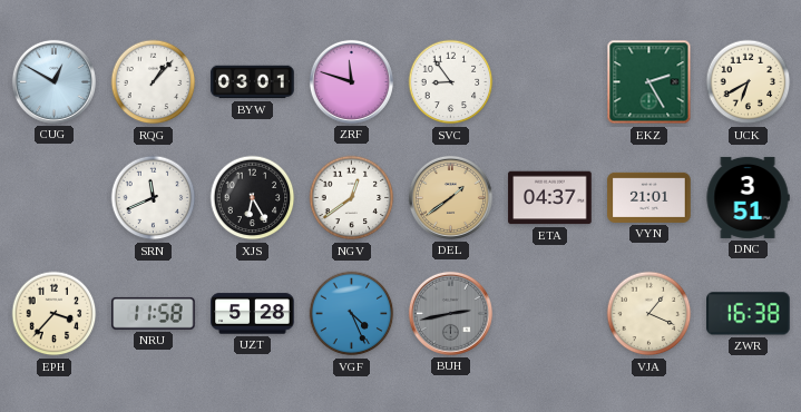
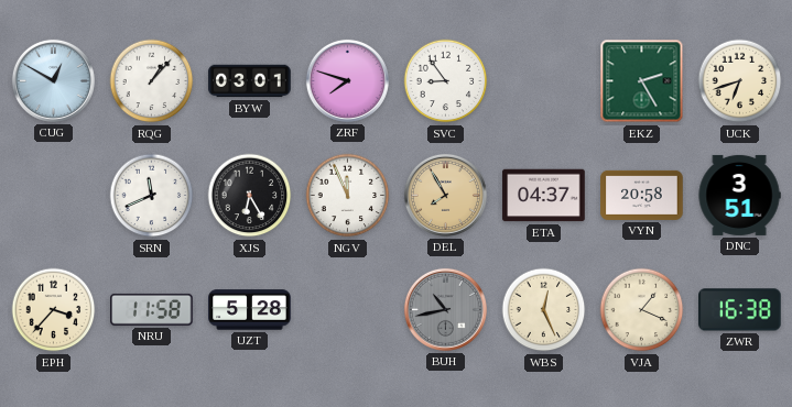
ZRF: 11:48 -> 7:48 (347, 80)
UCK: 6:40 -> 6:42 (740, 81)
NGV: 12:39 -> 11:56 (348, 196)
DEL: 1:39 -> 7:55 (445, 195)
VYN: 21:01 -> 20:58 (642, 195)
VGF: 4:26 -> none (352, 314)
BUH: 2:43 -> 10:43 (445, 309)
WBS: none -> 12:26 (544, 310)
